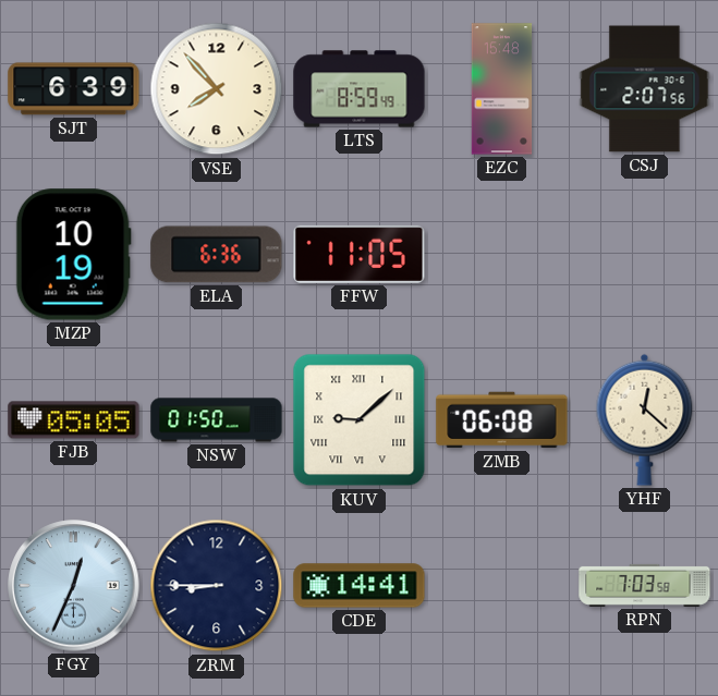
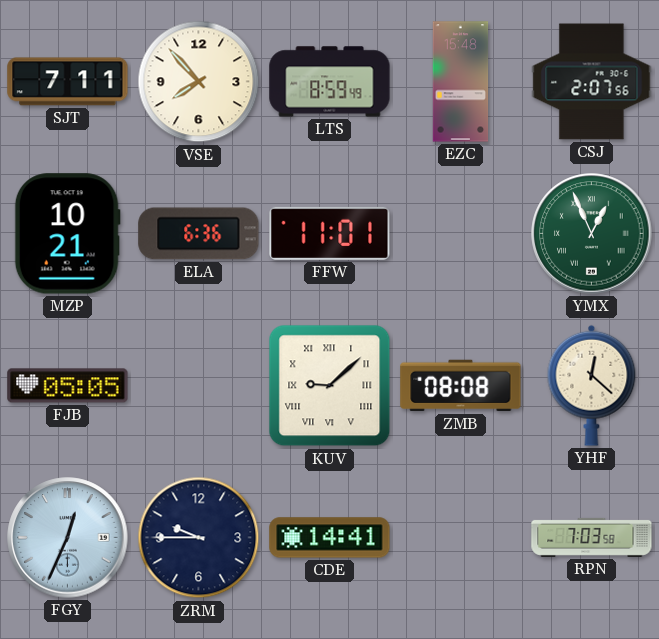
SJT: 6:39 -> 7:11 (68, 82)
MZP: 10:19 -> 10:21 (67, 234)
FFW: 11:05 -> 11:01 (330, 233)
YMX: none -> 12:56 (592, 234)
NSW: 01:50 -> none (217, 420)
ZMB: 06:08 -> 08:08 (461, 386)
ZRM: 8:45 -> 9:45 (199, 538)
